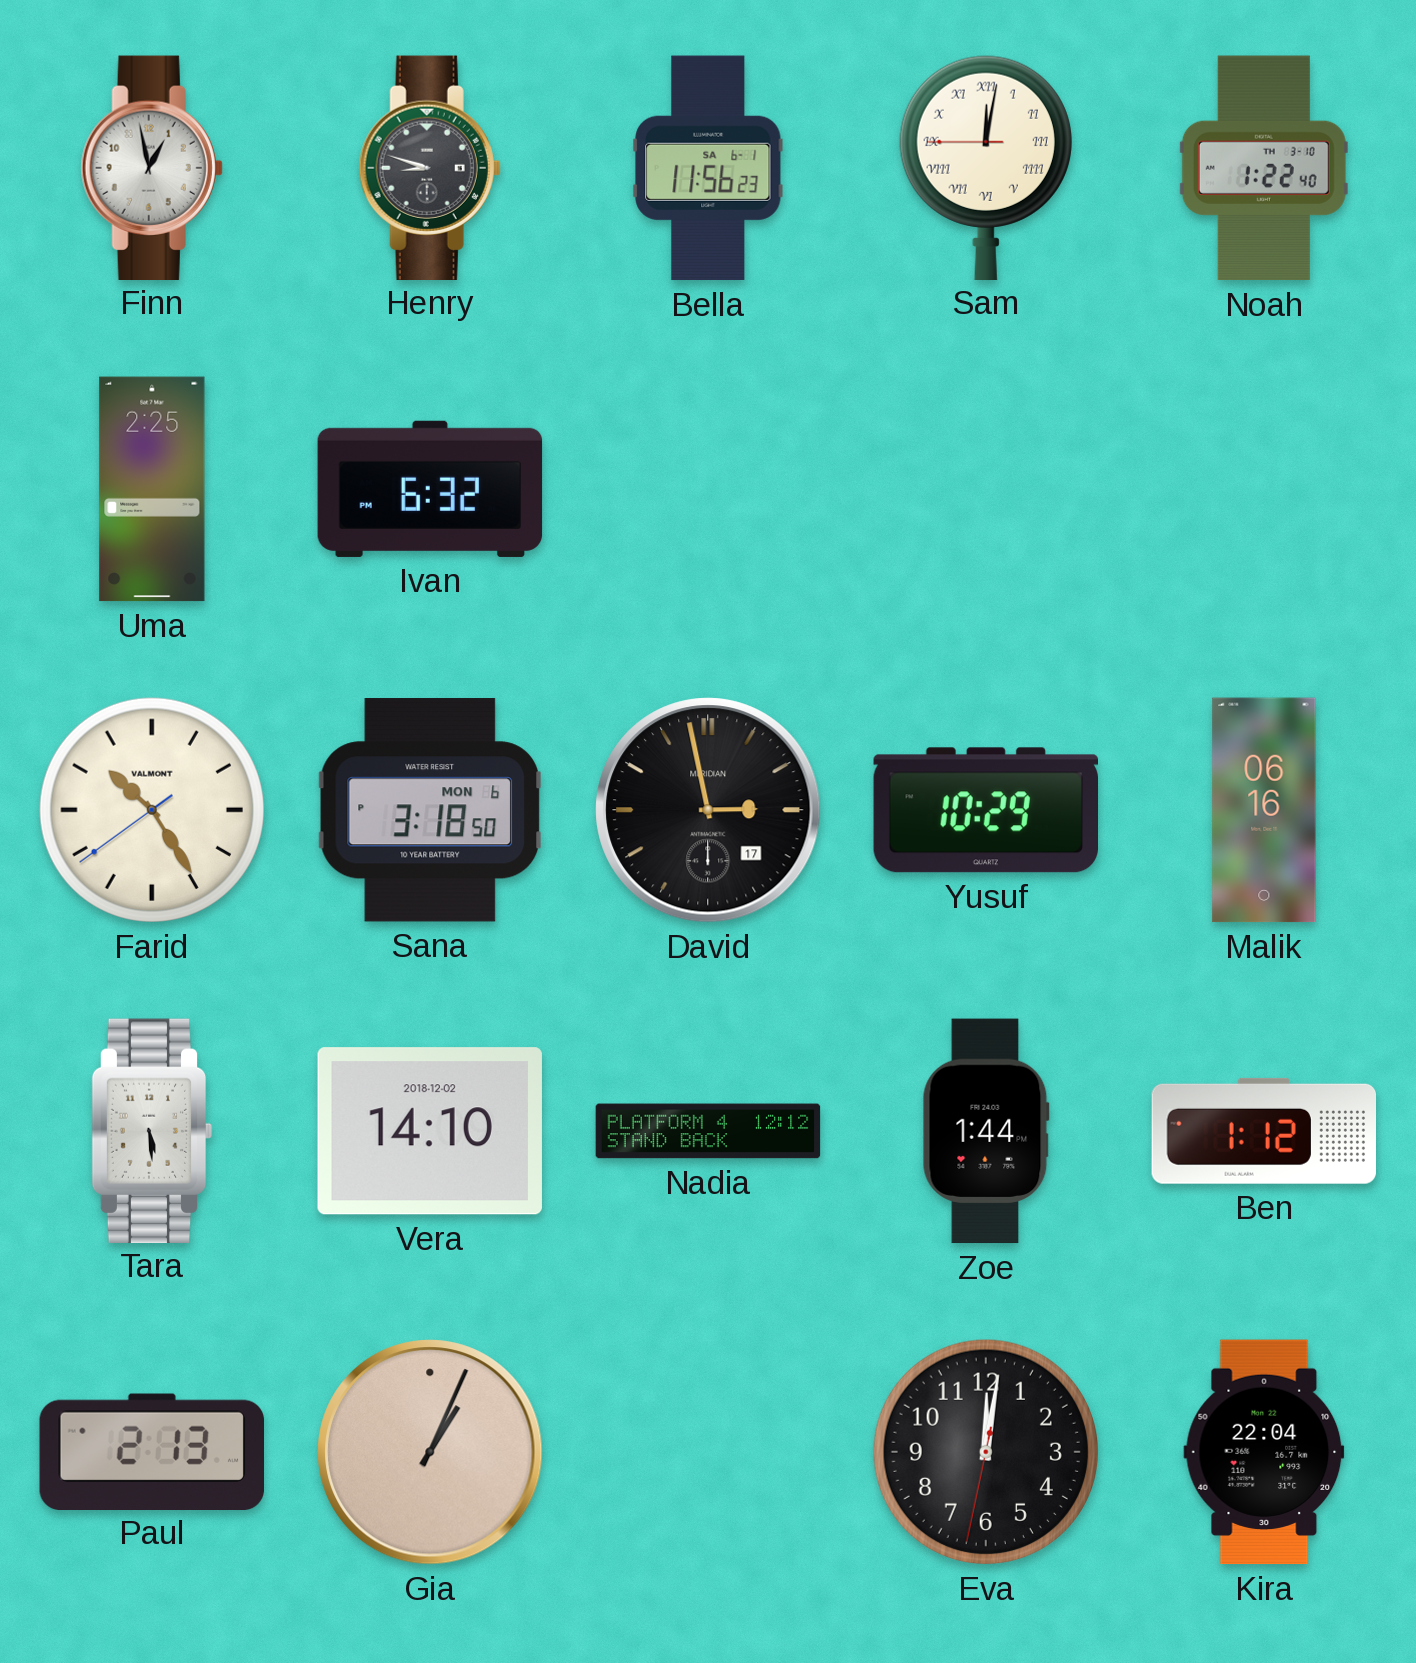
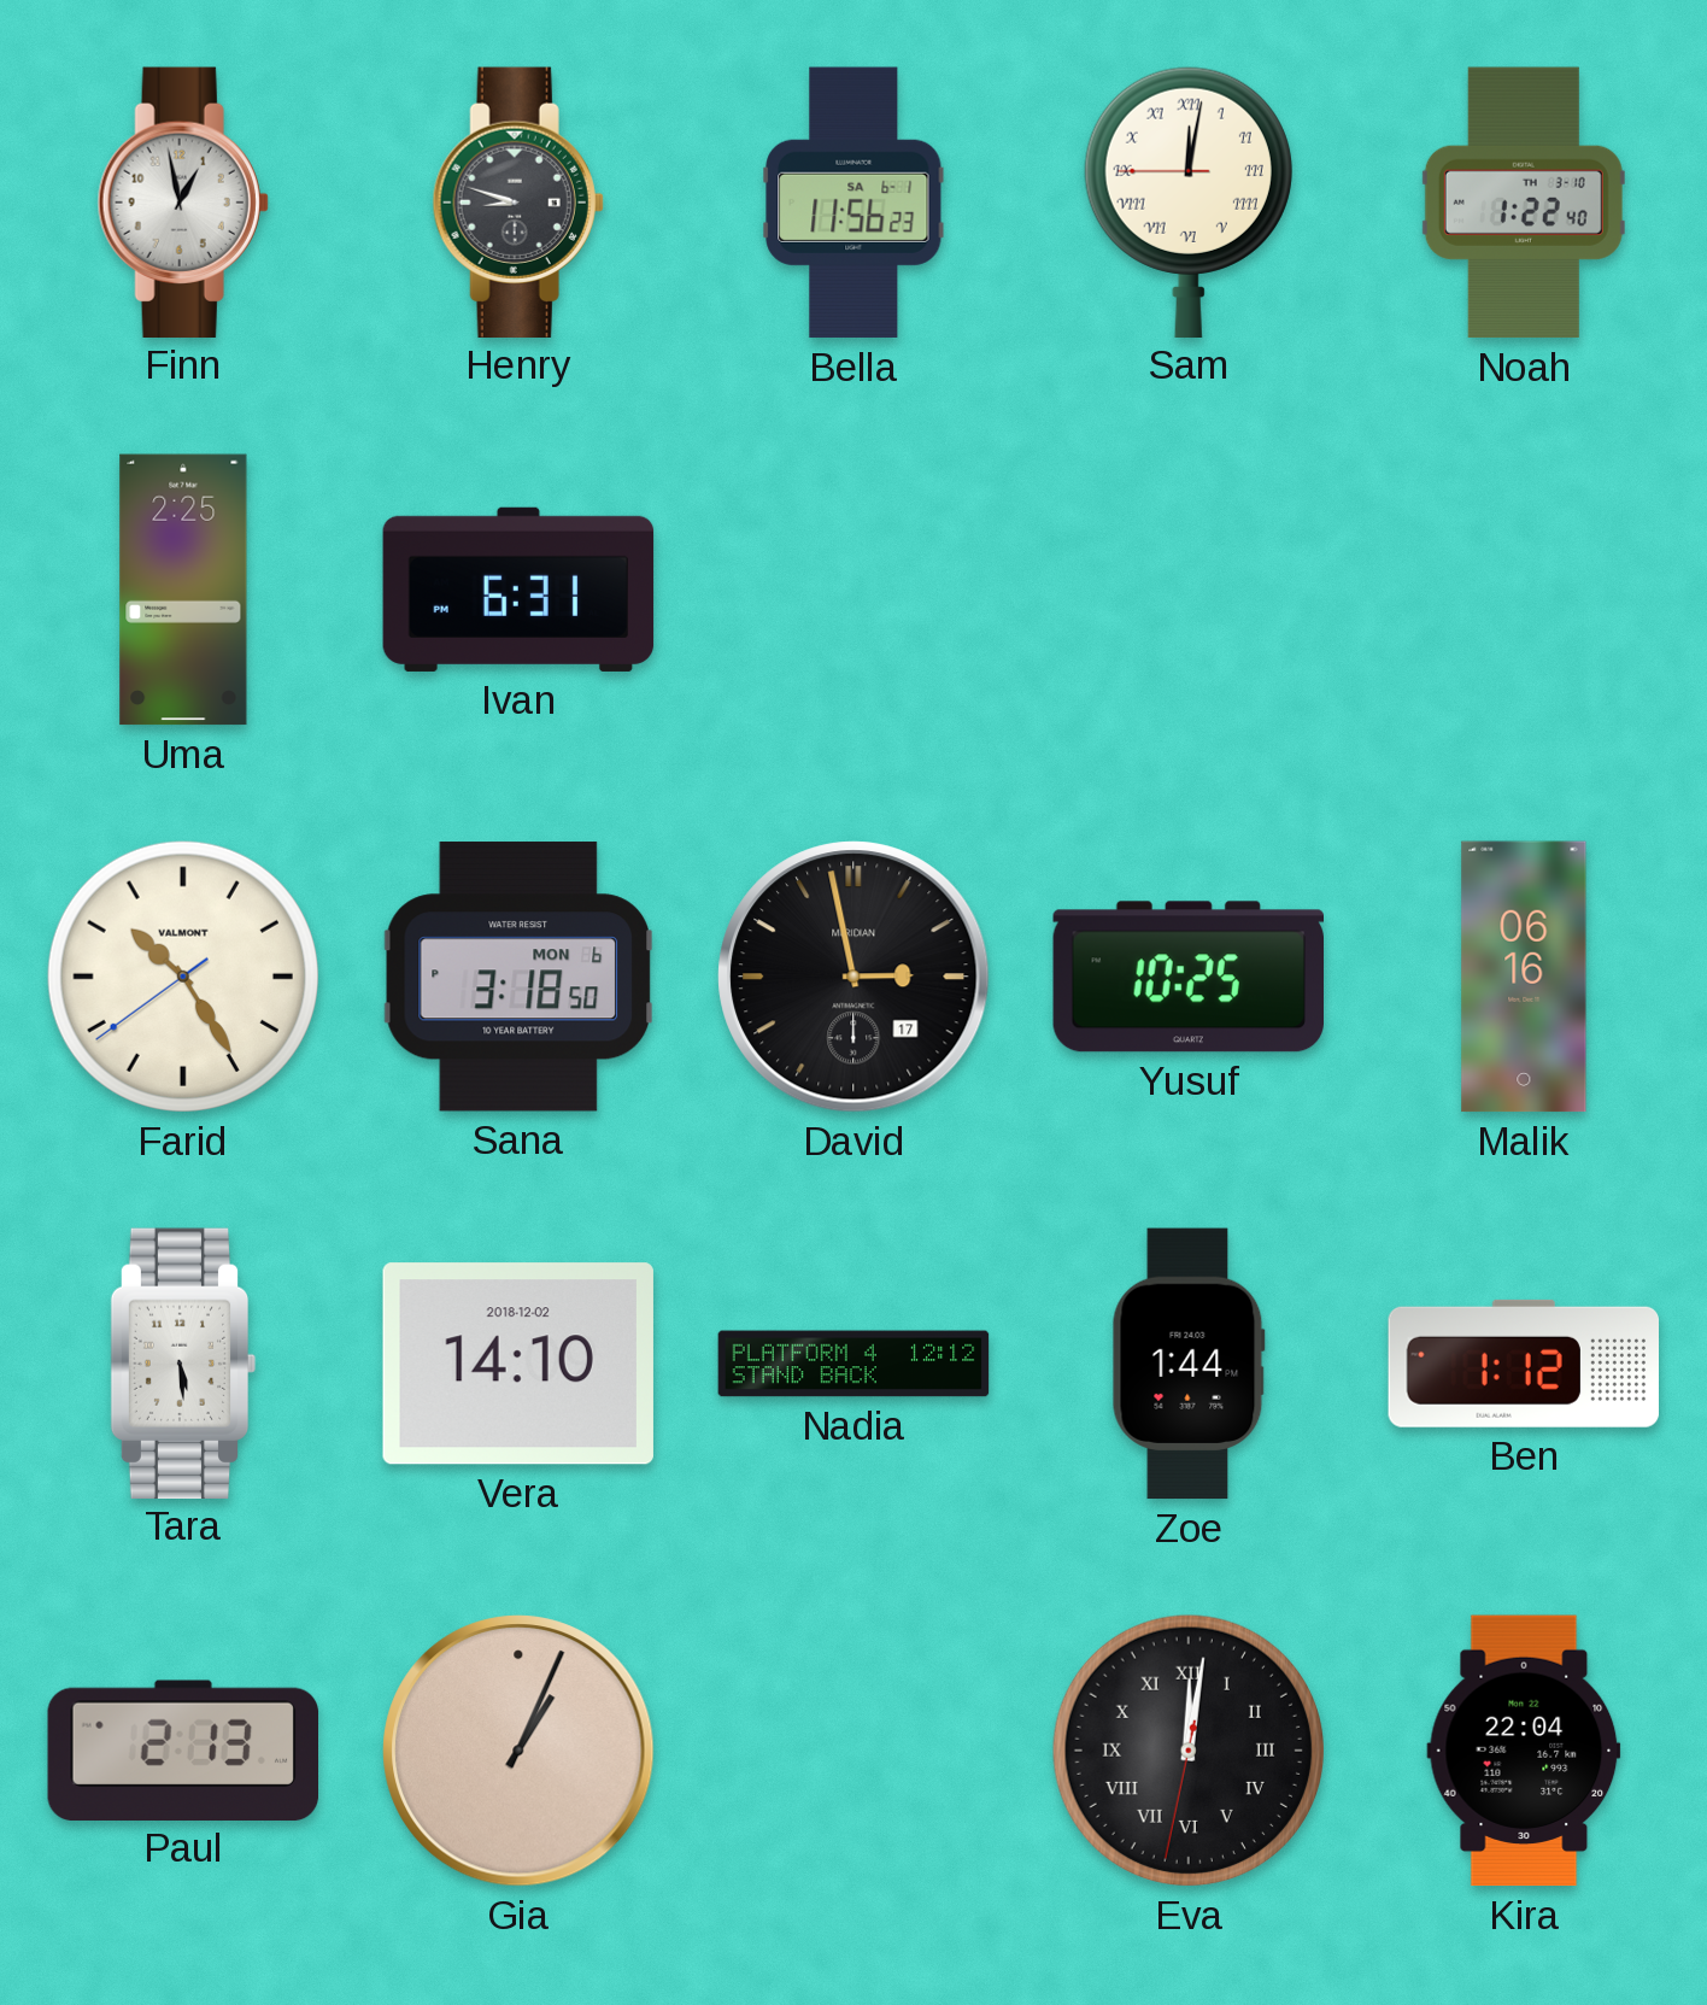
Ivan: 6:32 -> 6:31 (518, 590)
Yusuf: 10:29 -> 10:25 (1189, 977)
Eva numerals: Arabic -> Roman (1189, 1751)
